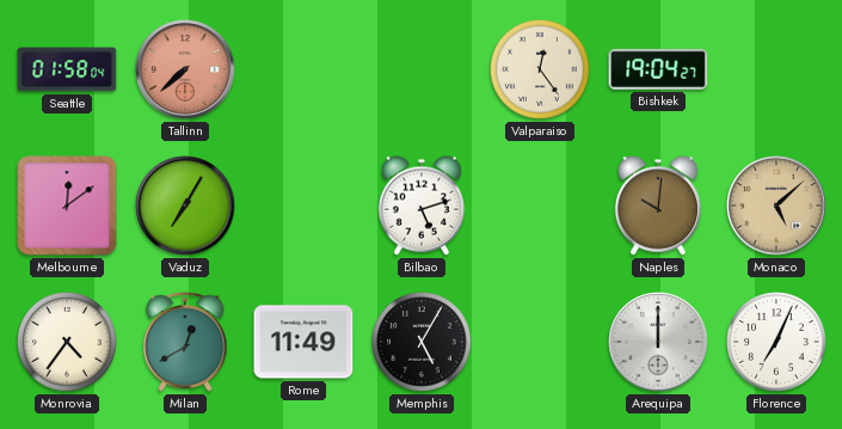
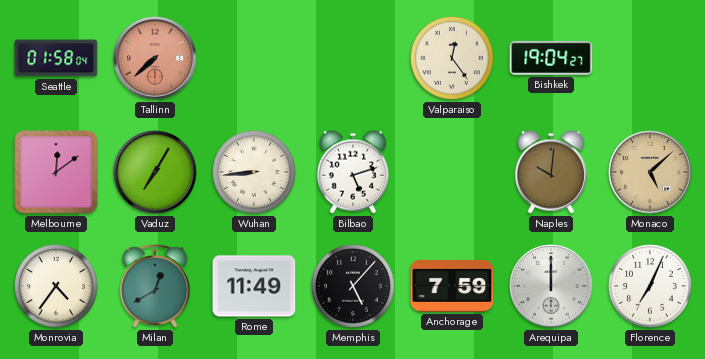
Wuhan: none -> 8:44 (254, 172)
Memphis: 5:05 -> 5:07 (353, 286)
Anchorage: none -> 7:59 (452, 286)
